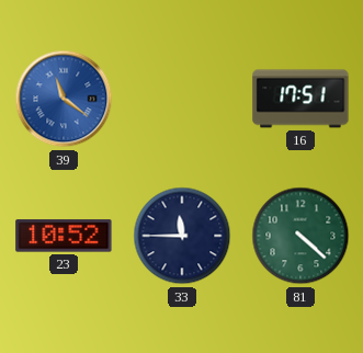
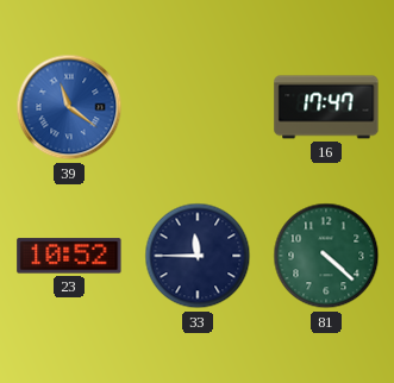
16: 17:51 -> 17:47 (326, 107)
